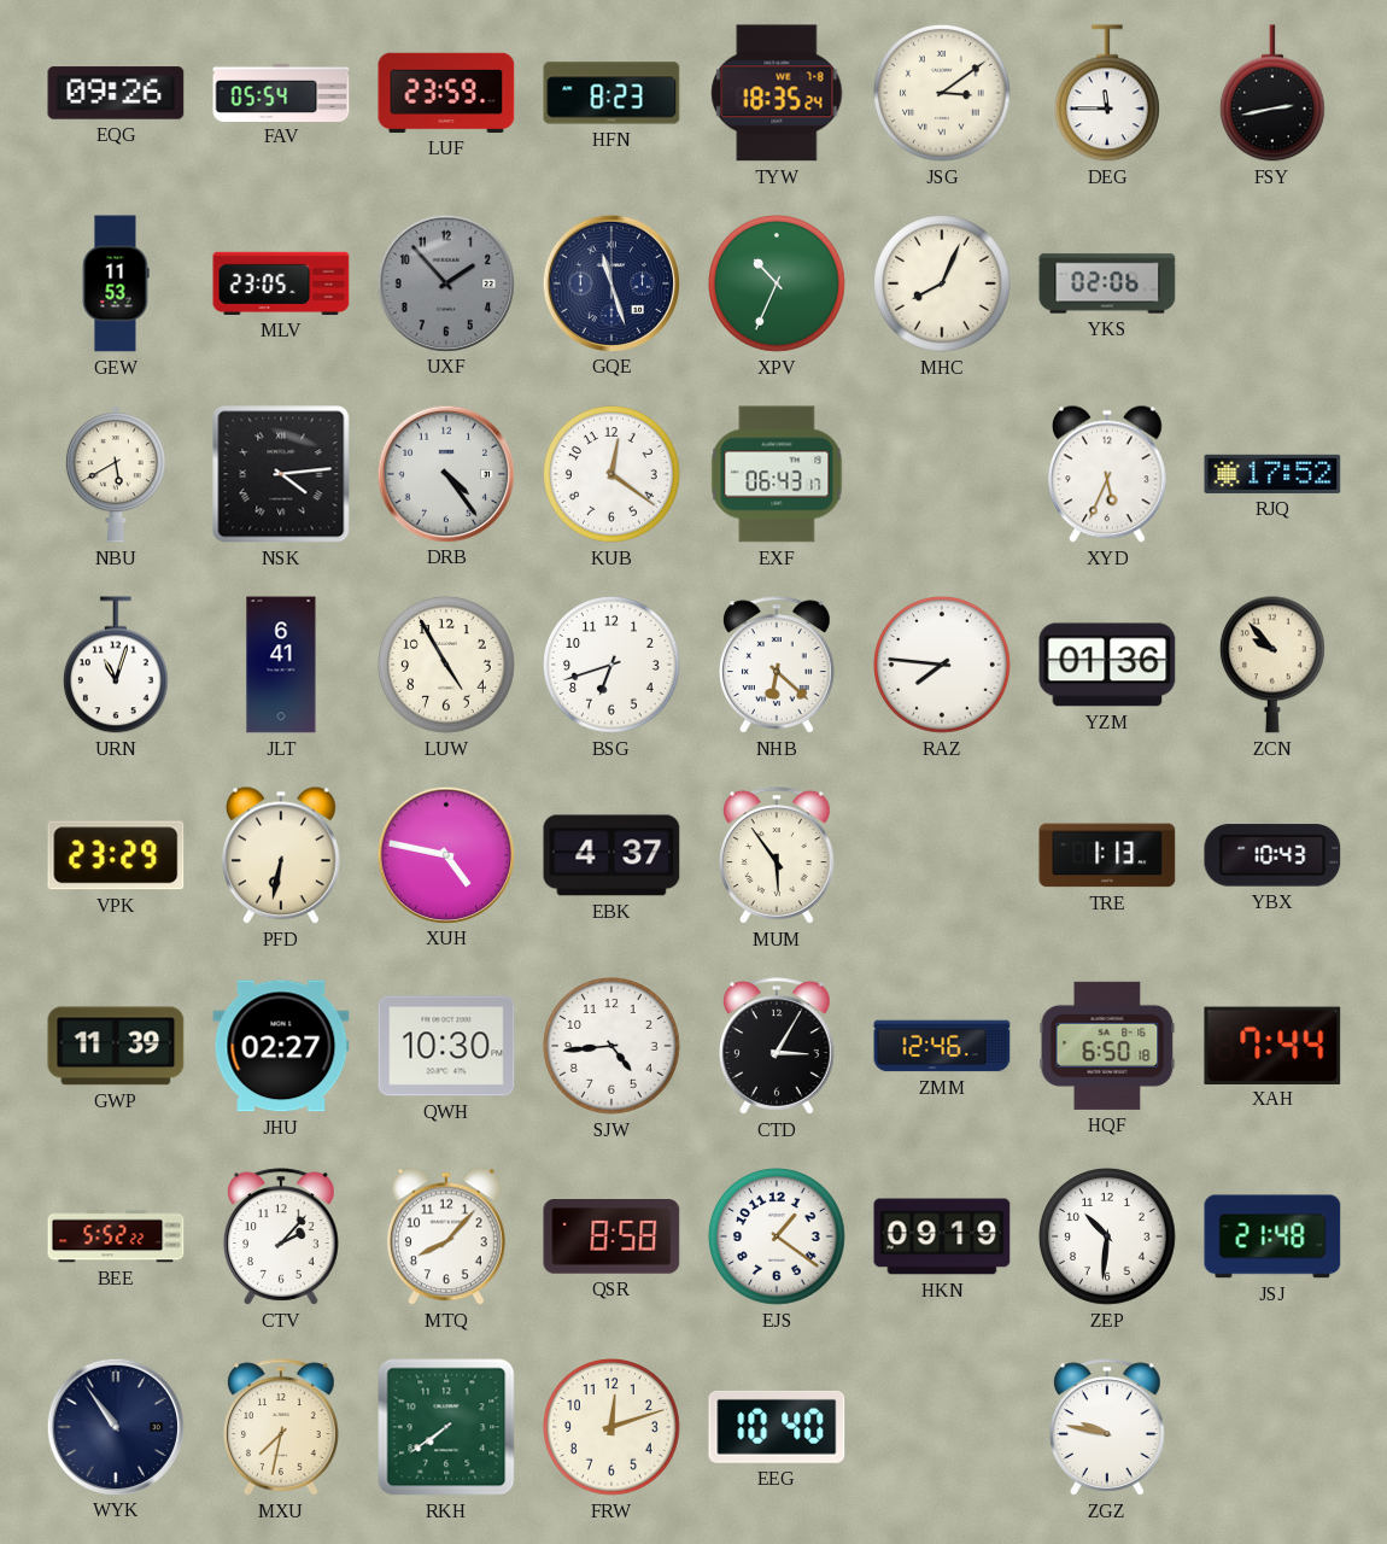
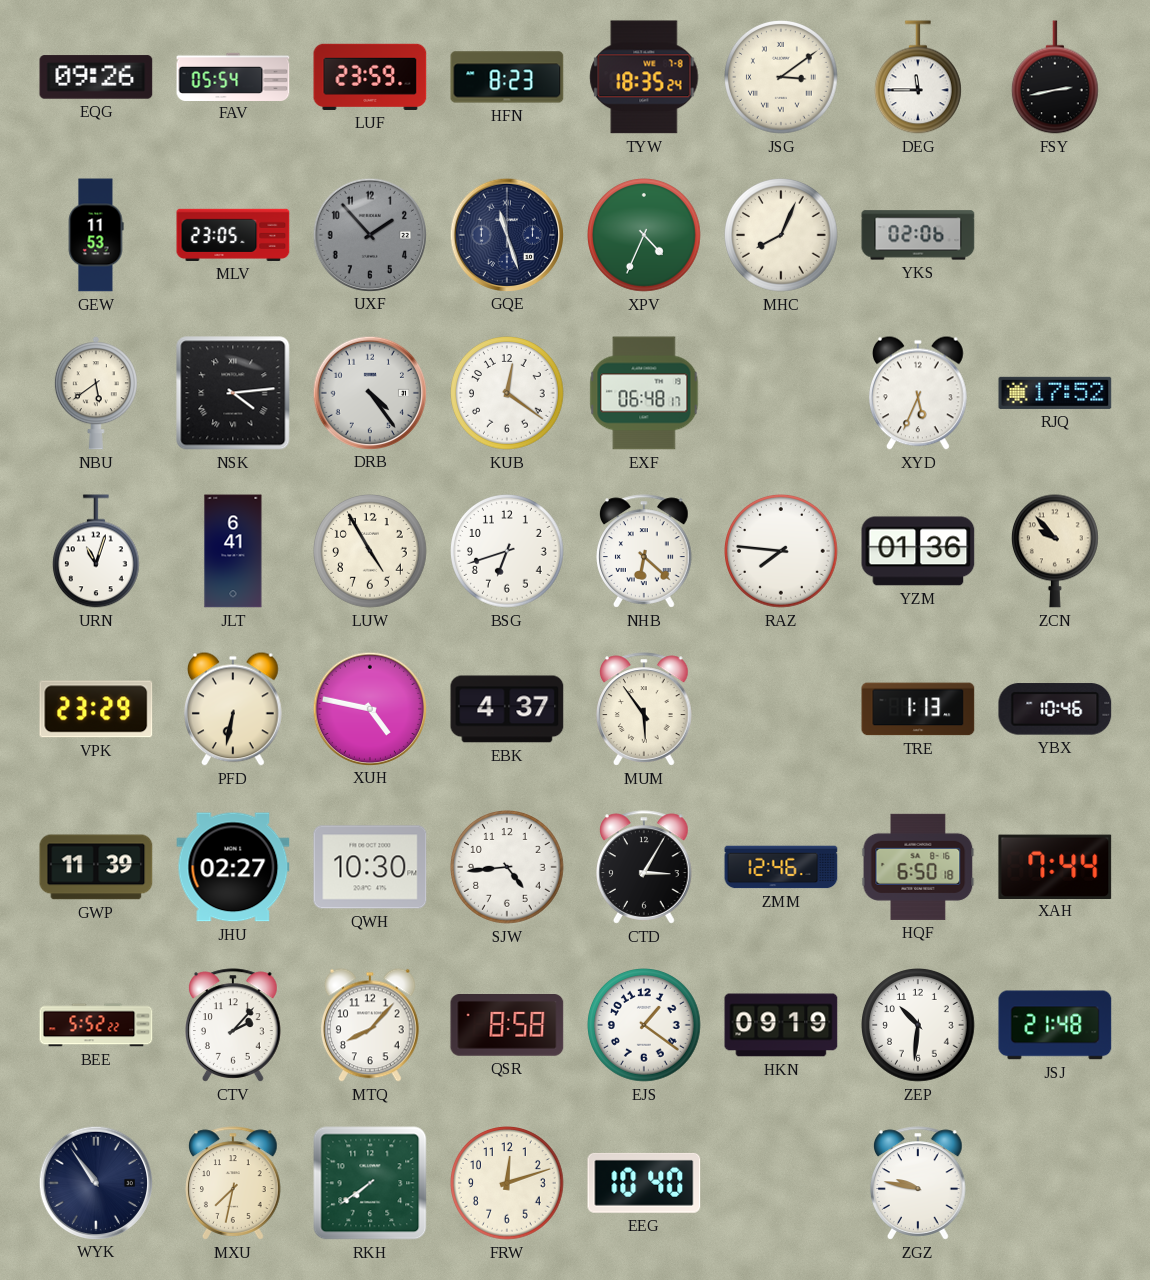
XPV: 10:34 -> 4:34 (645, 236)
NBU: 5:40 -> 5:39 (96, 393)
EXF: 06:43 -> 06:48 (644, 393)
YBX: 10:43 -> 10:46 (1055, 709)
